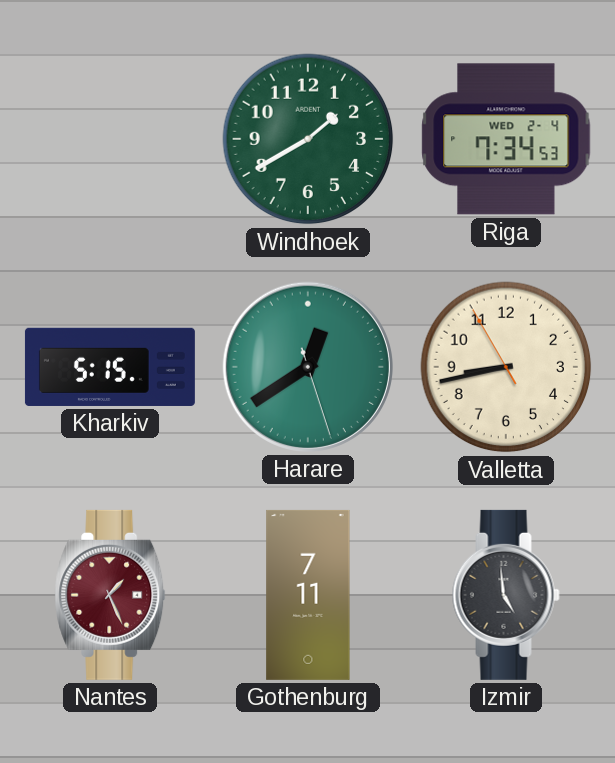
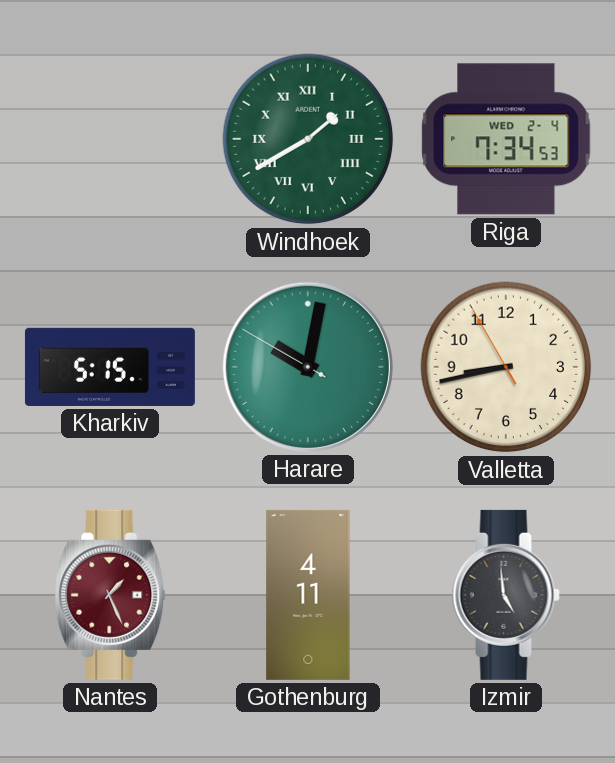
Windhoek numerals: Arabic -> Roman (308, 139)
Harare: 12:39 -> 10:01 (308, 367)
Gothenburg: 7:11 -> 4:11 (308, 595)
